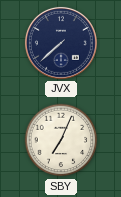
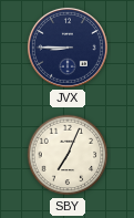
JVX: 7:38 -> 8:45 (68, 48)
